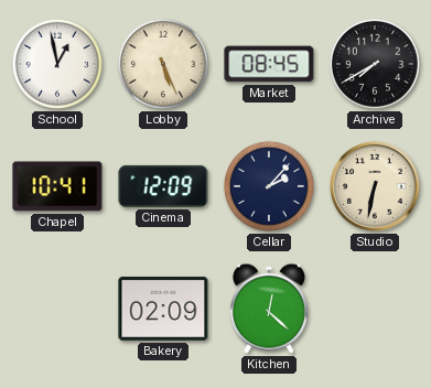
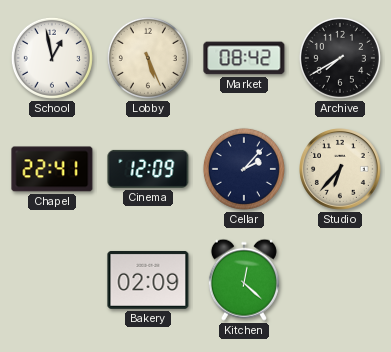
Market: 08:45 -> 08:42 (244, 58)
Chapel: 10:41 -> 22:41 (52, 169)
Studio: 6:32 -> 6:37 (341, 170)
